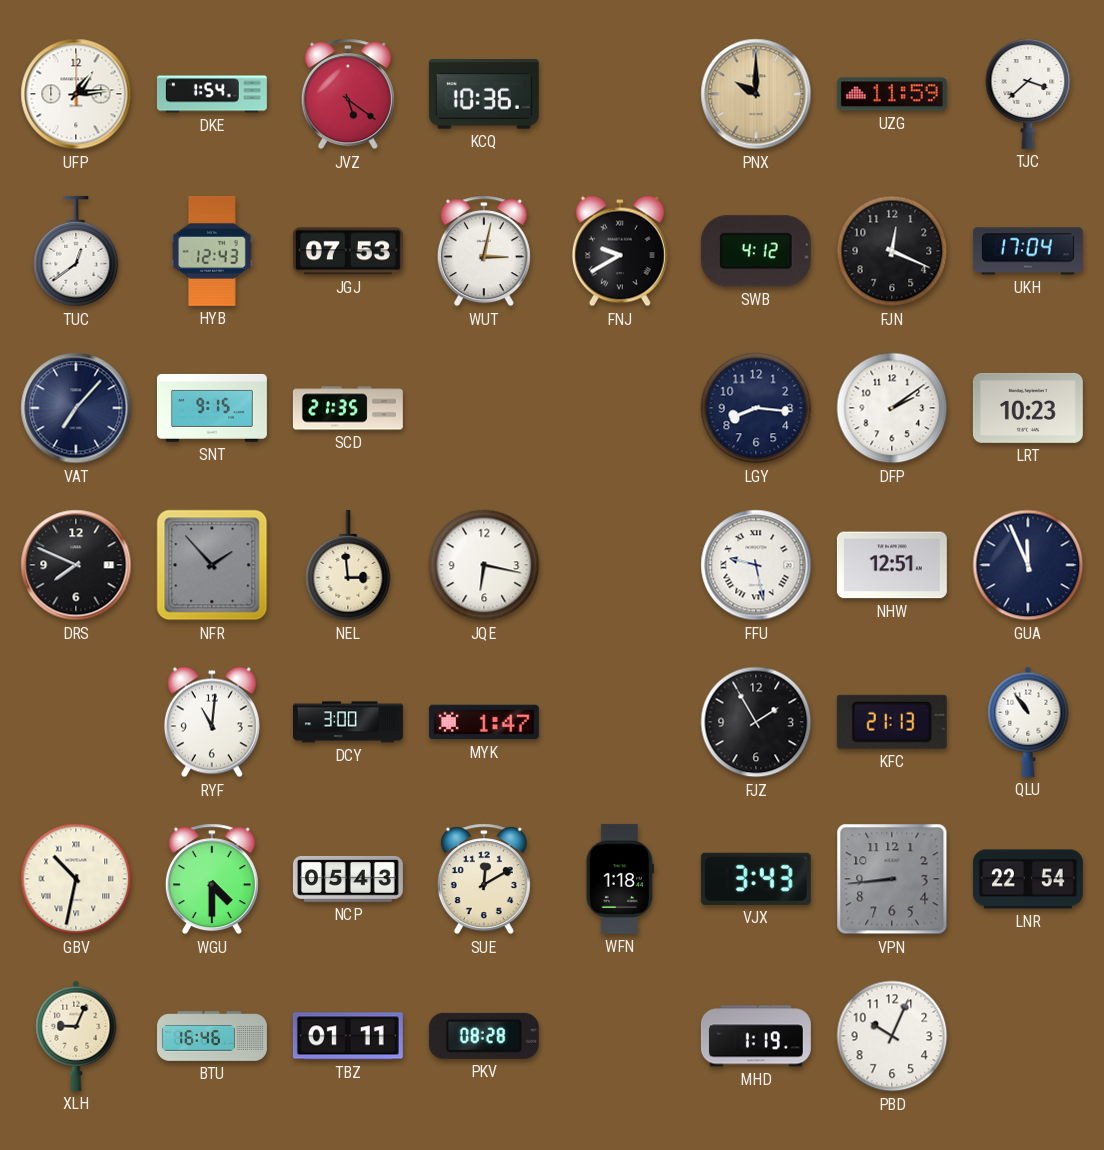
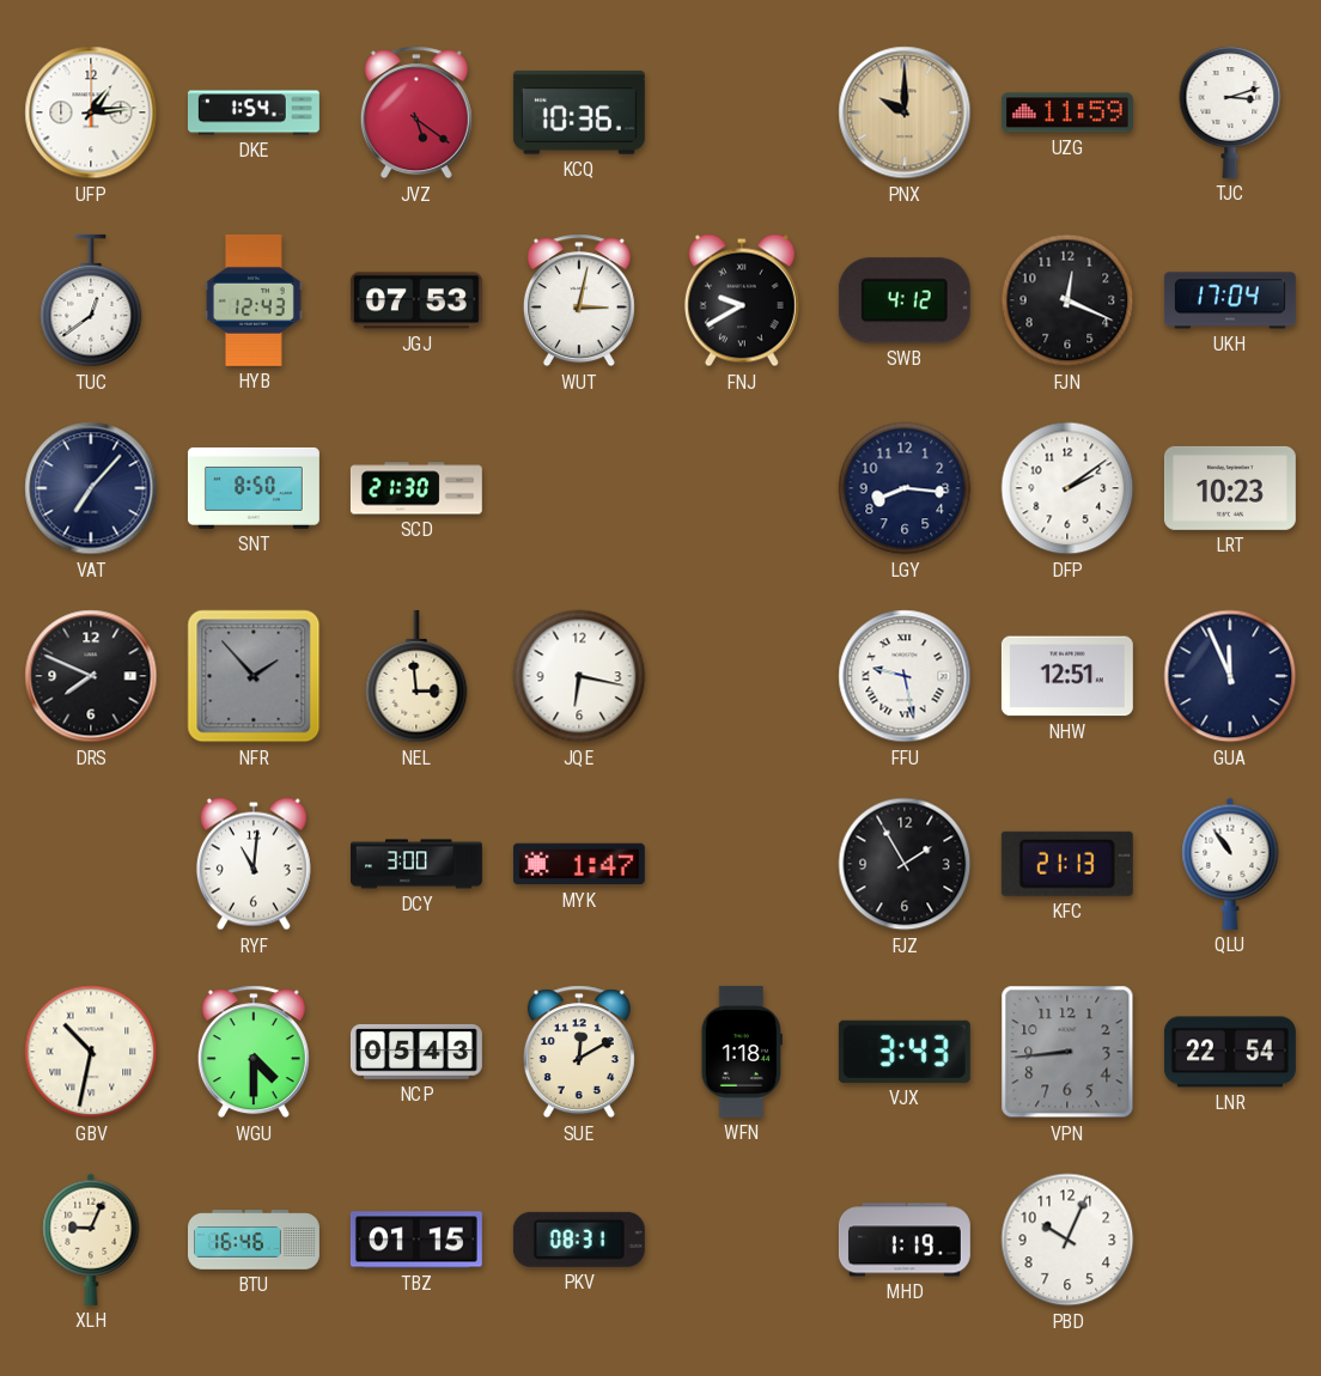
TJC: 3:38 -> 3:12 (1230, 112)
SNT: 9:15 -> 8:50 (254, 488)
SCD: 21:35 -> 21:30 (416, 488)
TBZ: 01:11 -> 01:15 (416, 1240)
PKV: 08:28 -> 08:31 (579, 1240)
